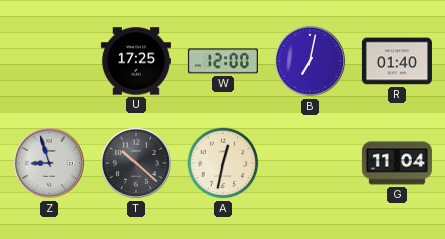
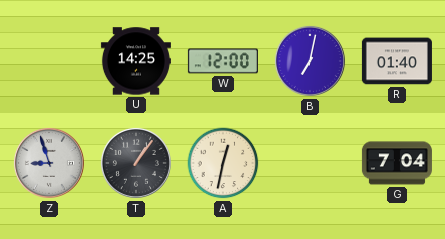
U: 17:25 -> 14:25 (136, 61)
T: 10:22 -> 1:06 (136, 163)
G: 11:04 -> 7:04 (397, 163)
